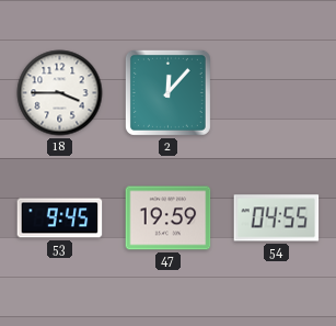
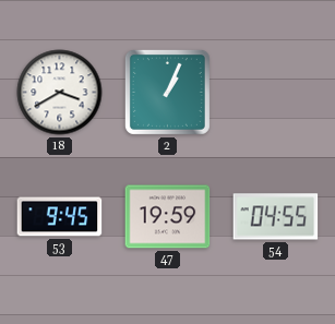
18: 3:45 -> 3:40 (60, 93)
2: 12:07 -> 1:04 (167, 92)
